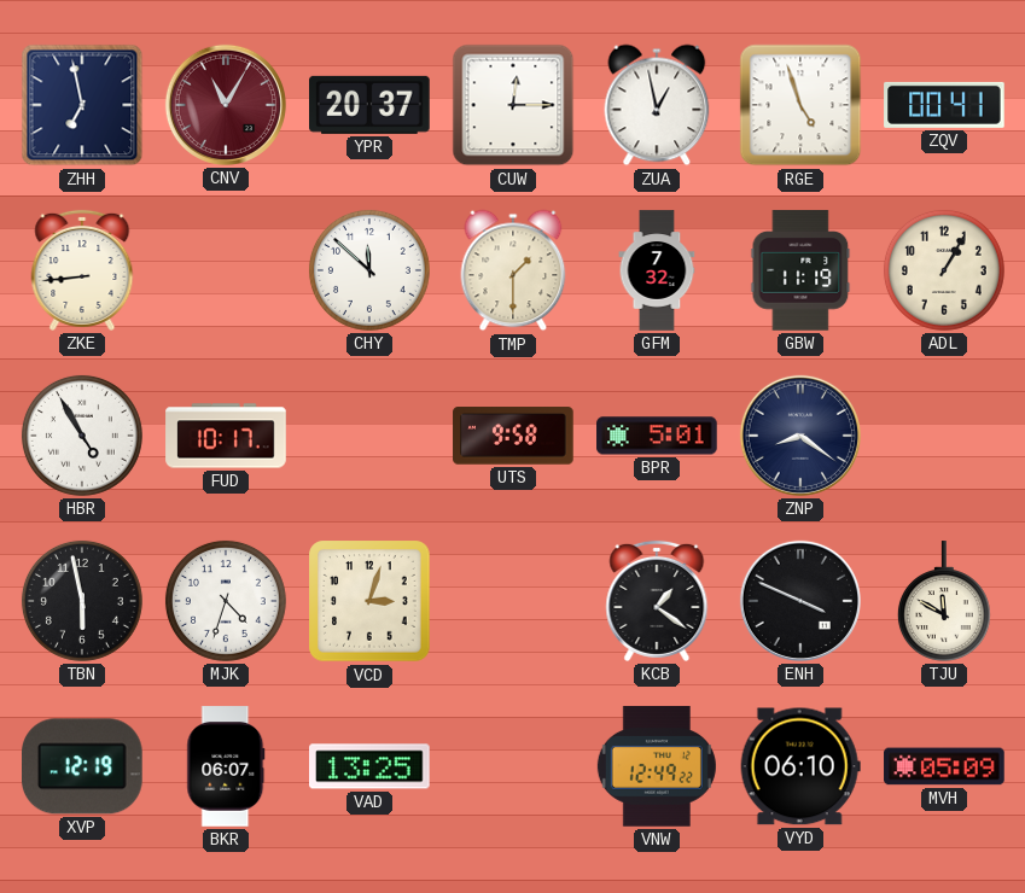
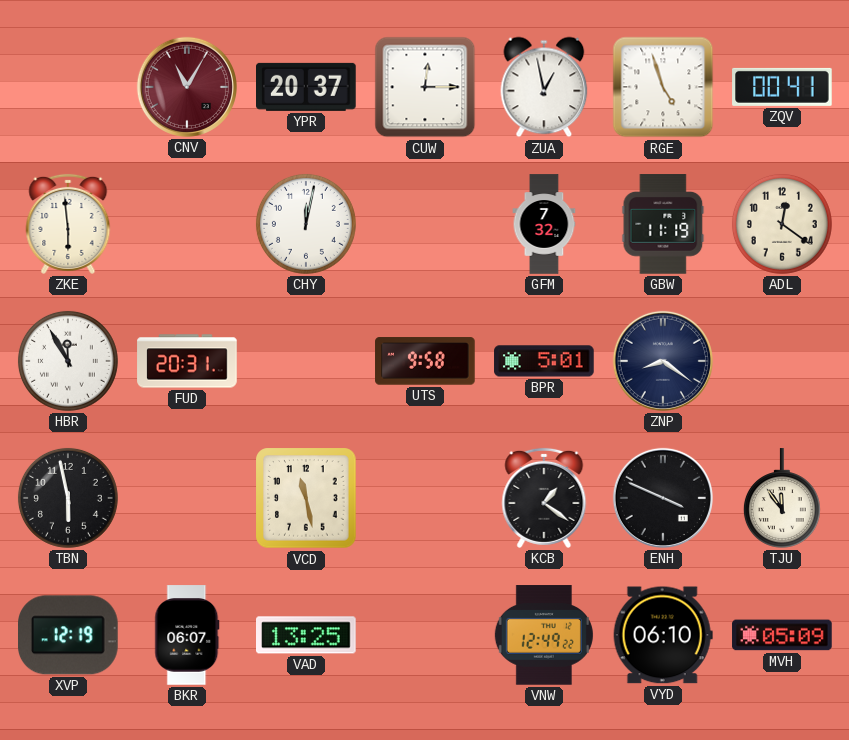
ZHH: 6:58 -> none (82, 105)
ZKE: 8:44 -> 5:59 (68, 224)
CHY: 11:52 -> 12:02 (306, 224)
TMP: 1:30 -> none (513, 270)
ADL: 1:05 -> 12:21 (782, 224)
HBR: 4:55 -> 11:55 (68, 361)
FUD: 10:17 -> 20:31 (187, 361)
MJK: 4:33 -> none (226, 601)
VCD: 3:03 -> 11:28 (306, 498)
TJU: 11:50 -> 11:54 (782, 498)
